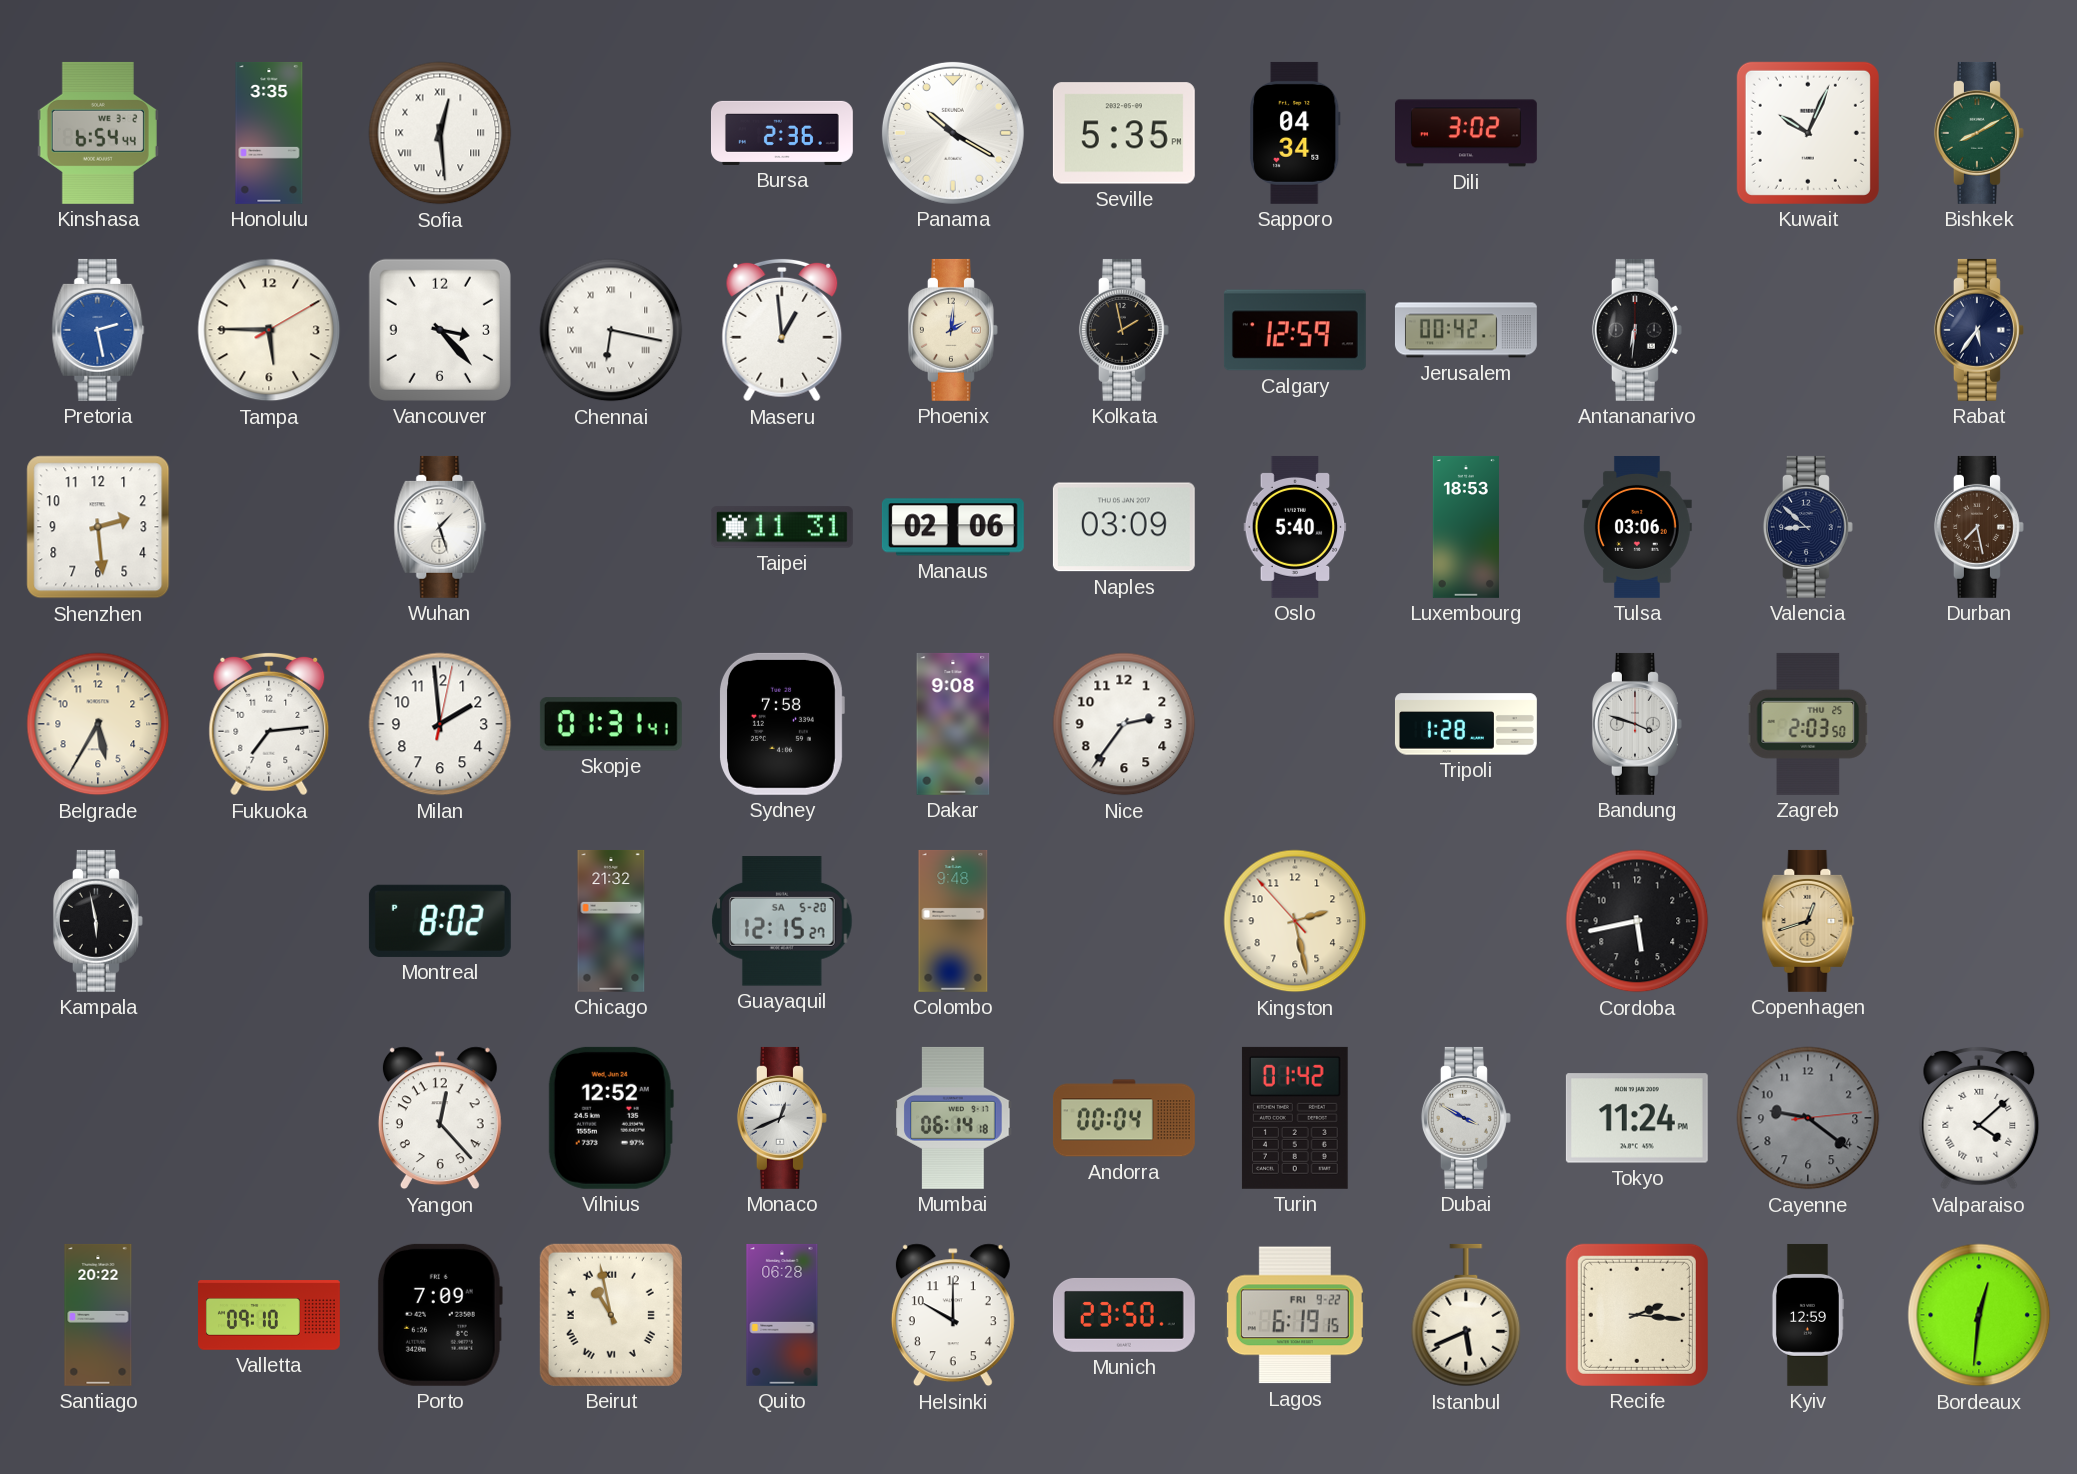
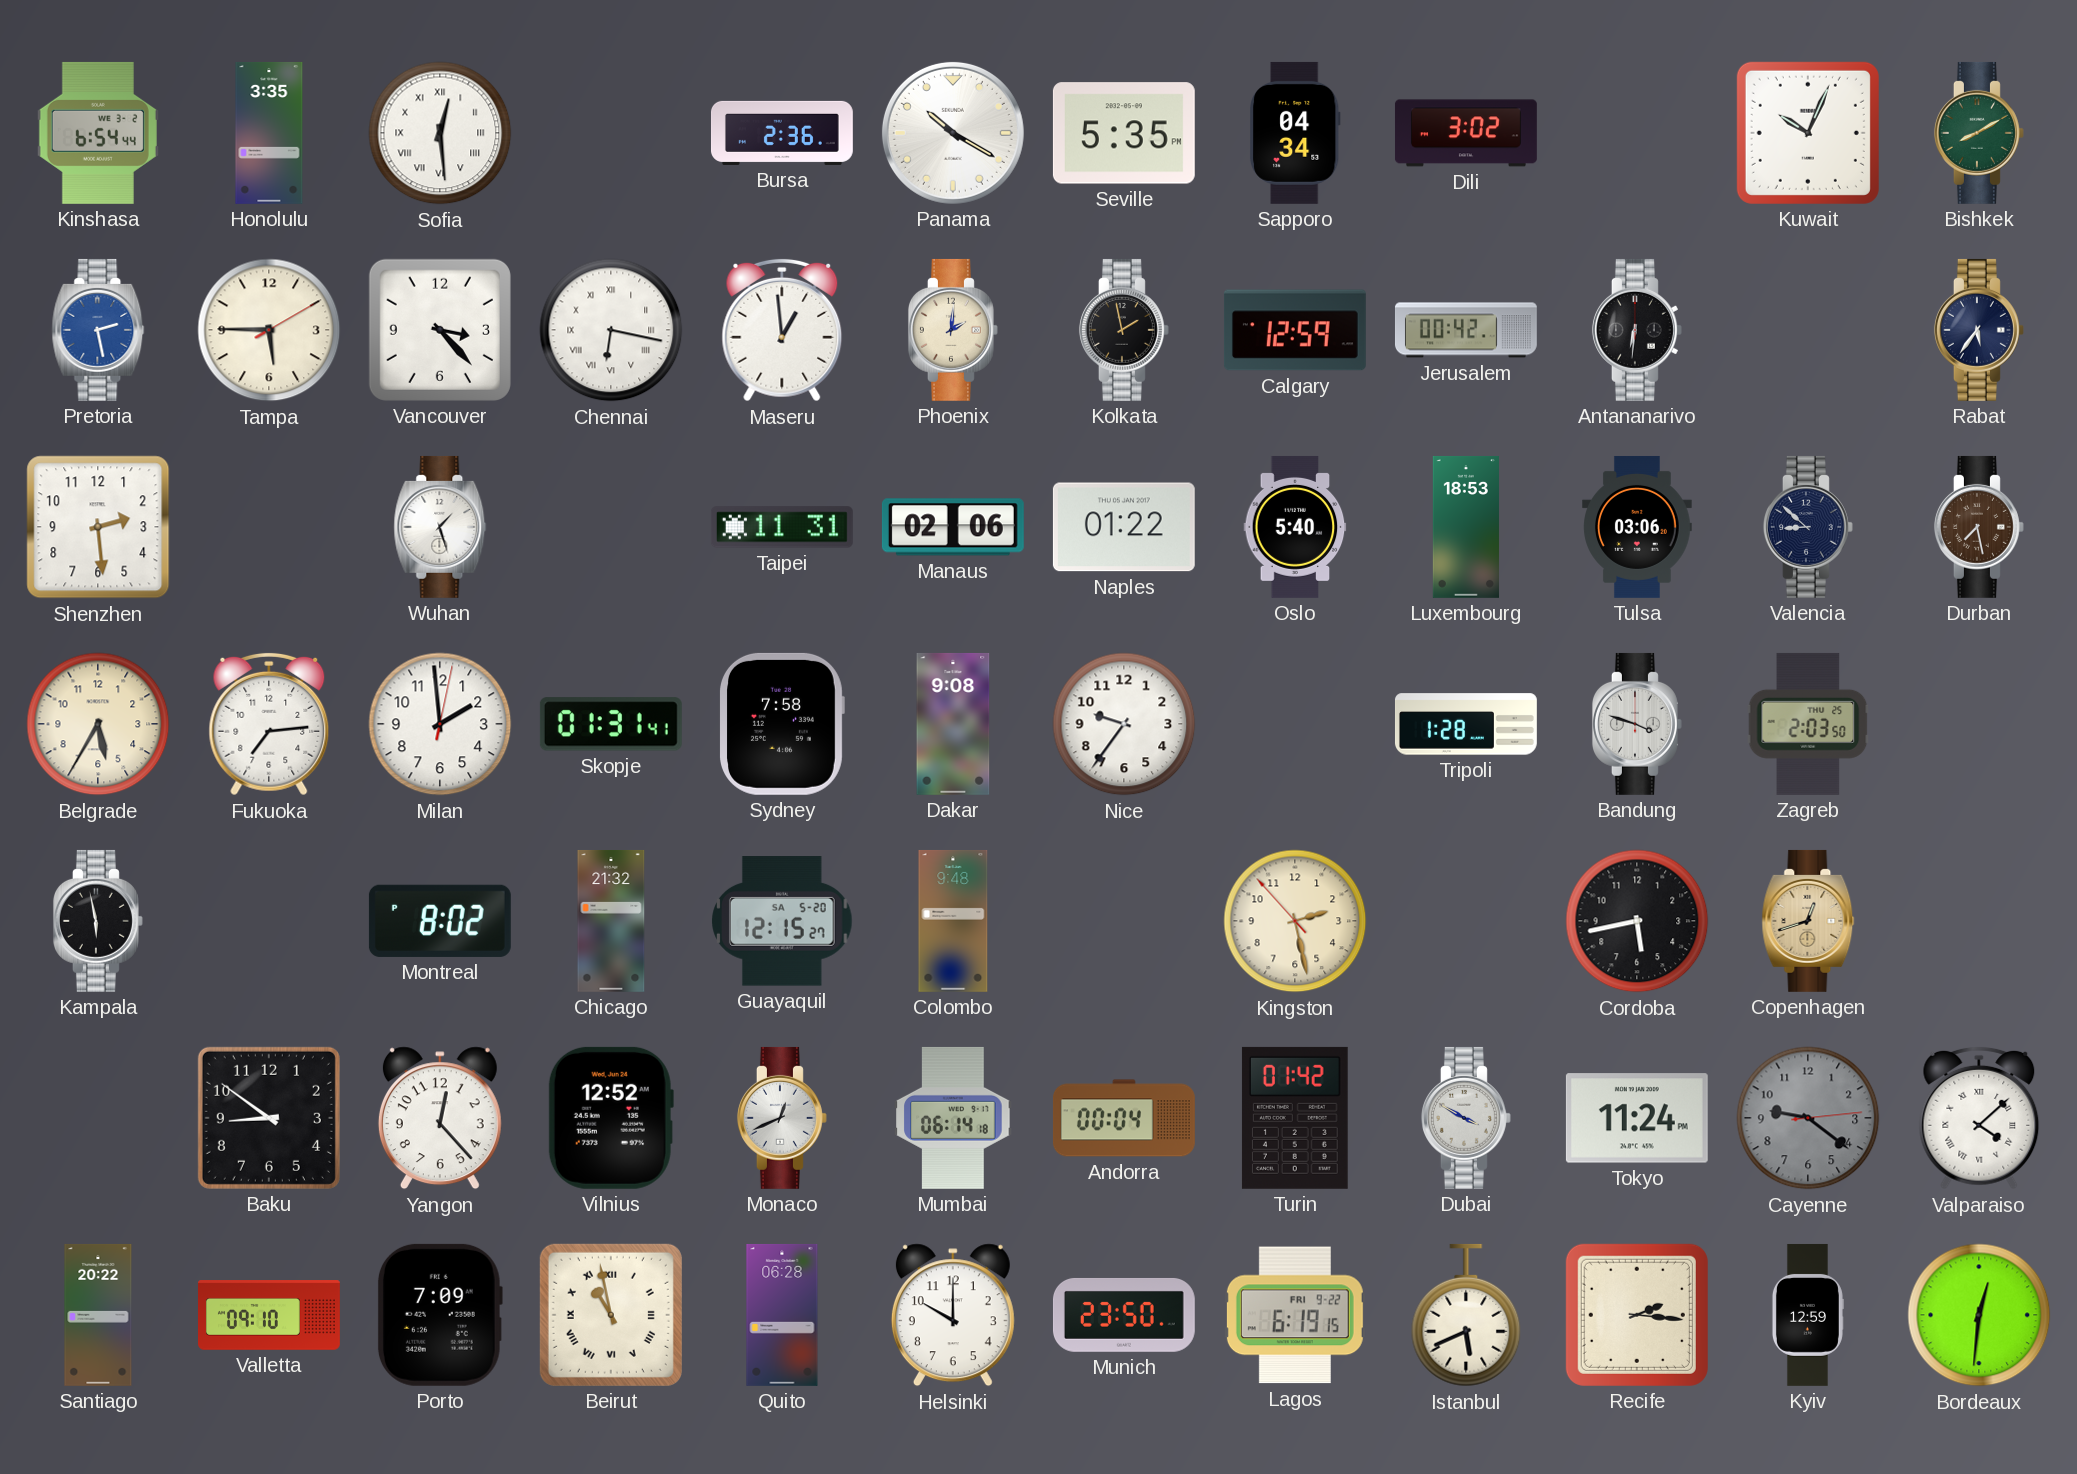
Naples: 03:09 -> 01:22 (1124, 527)
Nice: 2:36 -> 9:36 (1124, 724)
Baku: none -> 8:51 (269, 1118)
